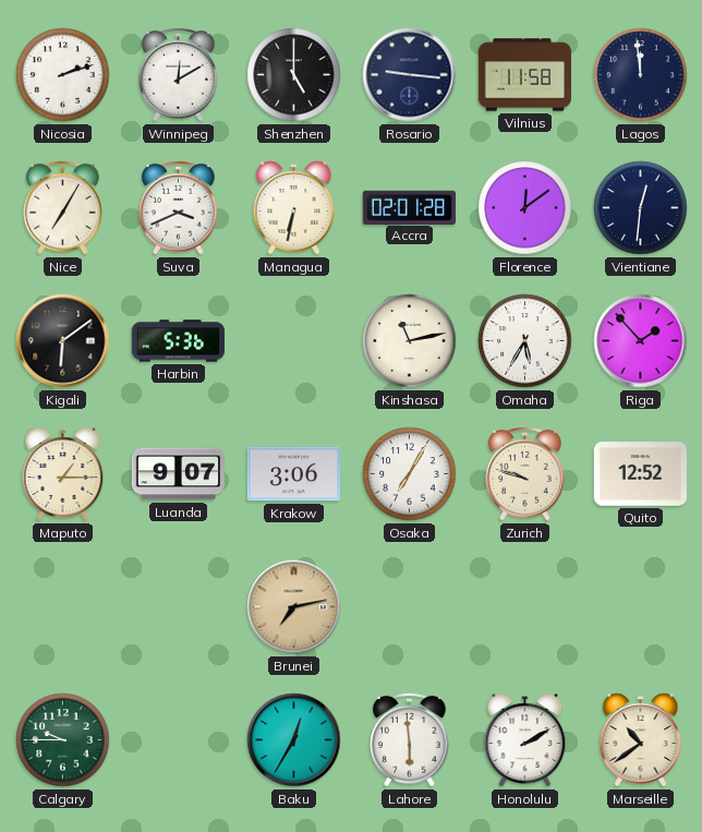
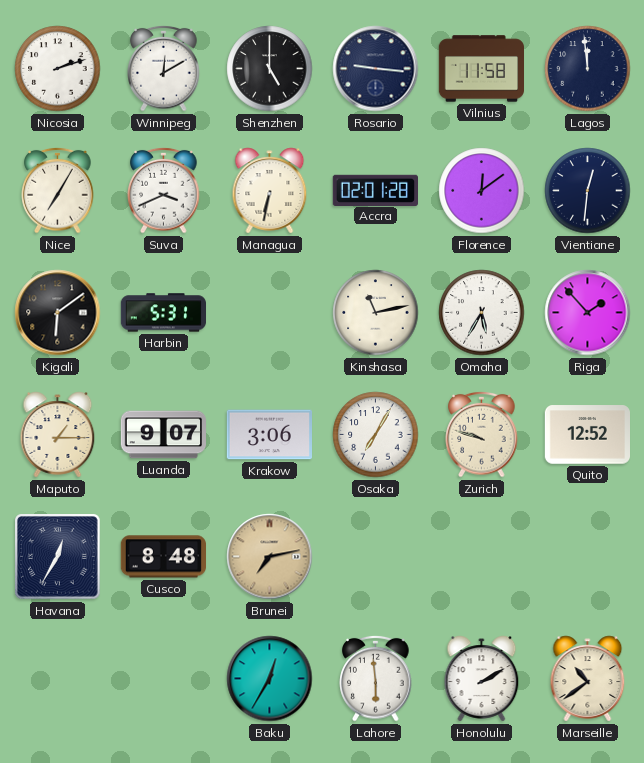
Harbin: 5:36 -> 5:31 (163, 313)
Havana: none -> 12:35 (58, 557)
Cusco: none -> 8:48 (163, 557)
Calgary: 9:45 -> none (63, 740)
